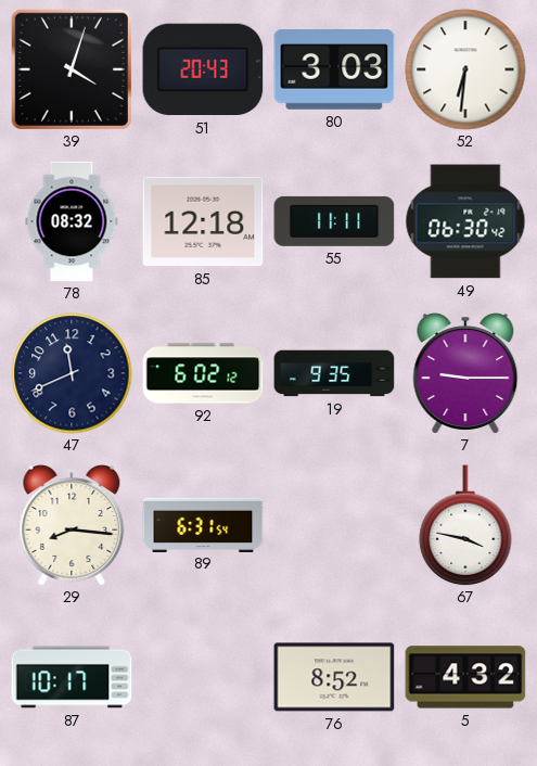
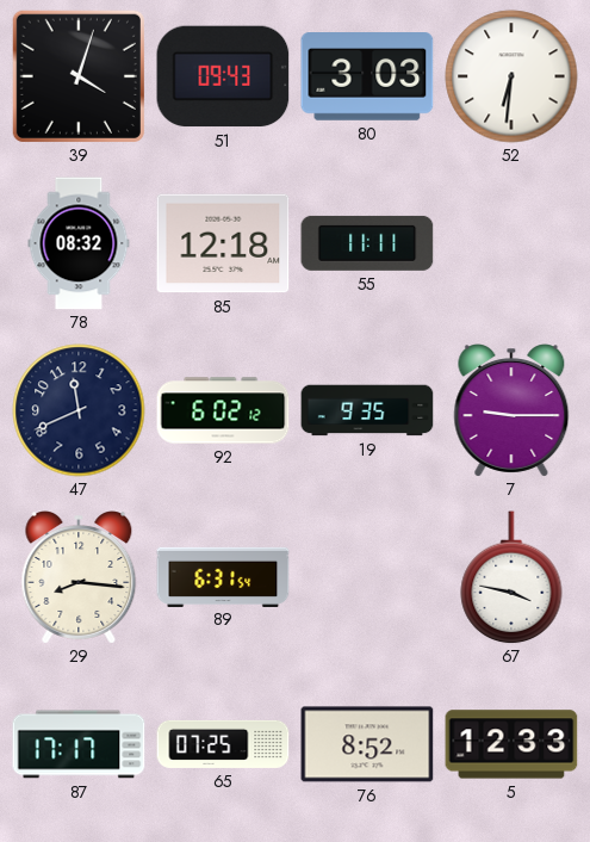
51: 20:43 -> 09:43 (223, 76)
49: 06:30 -> none (465, 221)
87: 10:17 -> 17:17 (79, 744)
65: none -> 07:25 (223, 744)
5: 4:32 -> 12:33 (511, 744)
